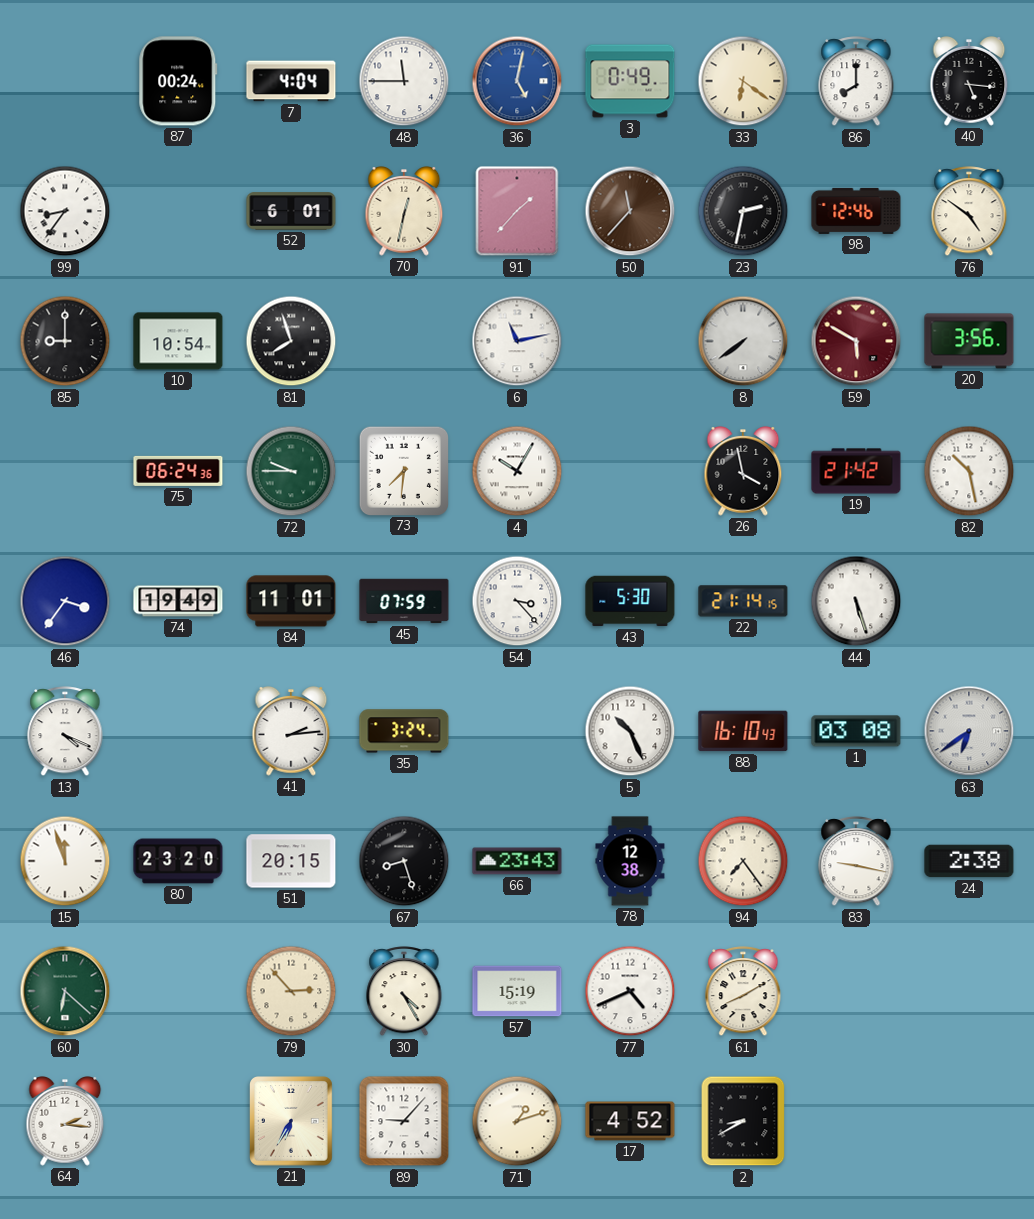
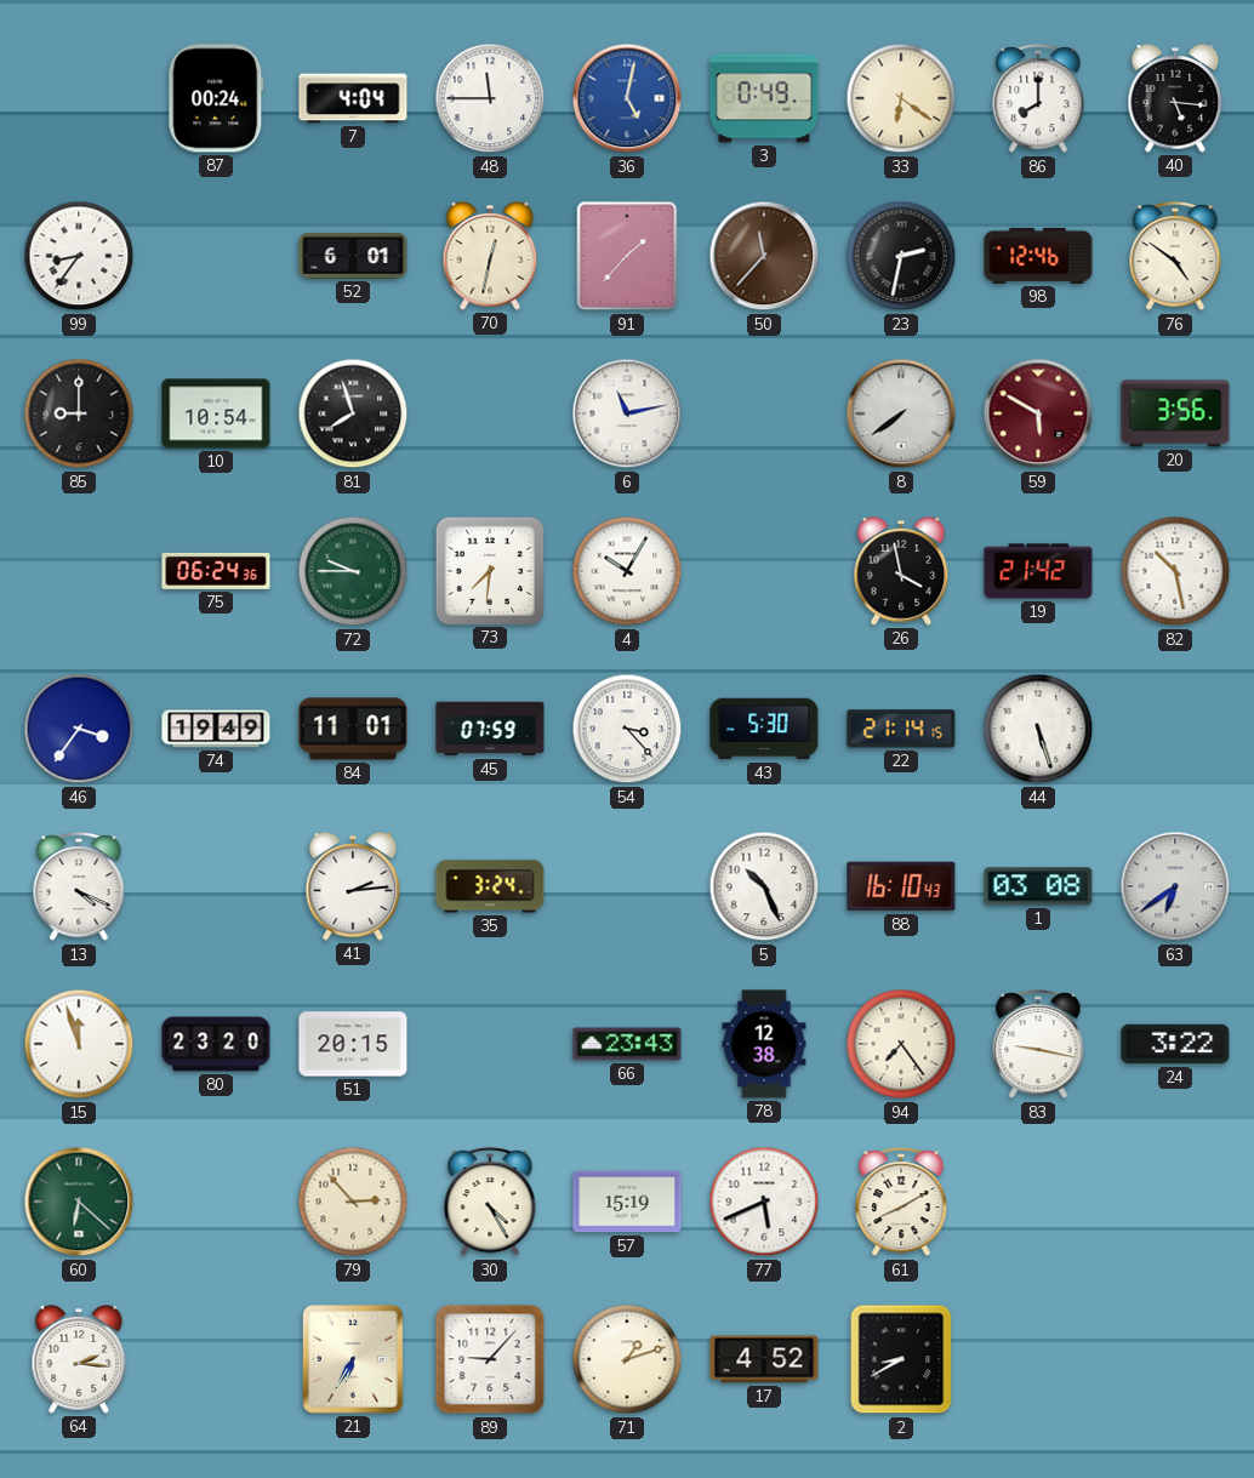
67: 8:27 -> none (404, 861)
24: 2:38 -> 3:22 (1175, 1044)
77: 4:41 -> 5:41 (764, 1202)
